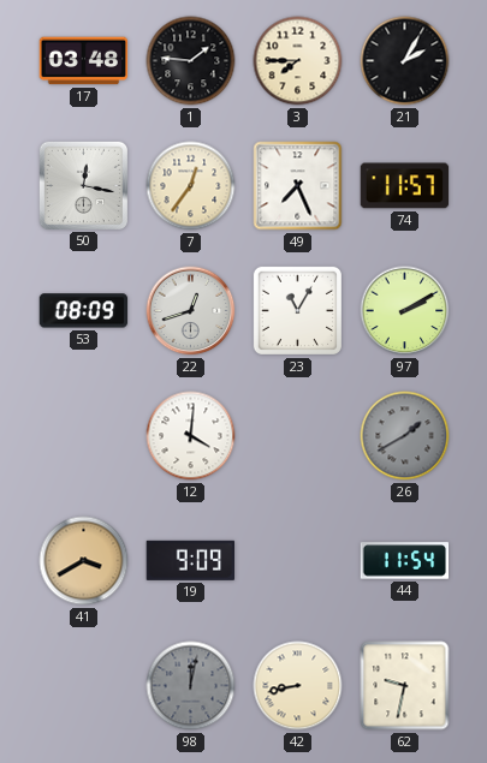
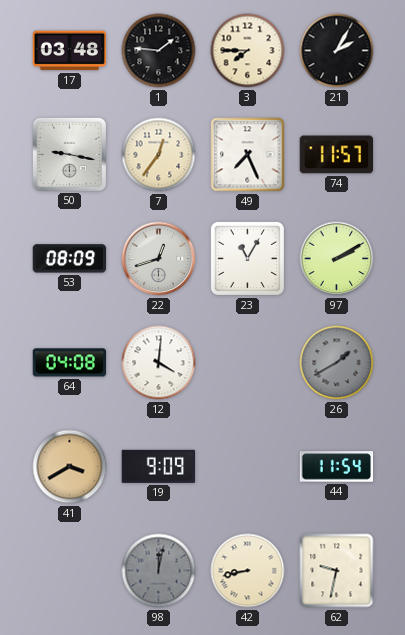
50: 12:17 -> 9:17 (69, 154)
64: none -> 04:08 (70, 363)
